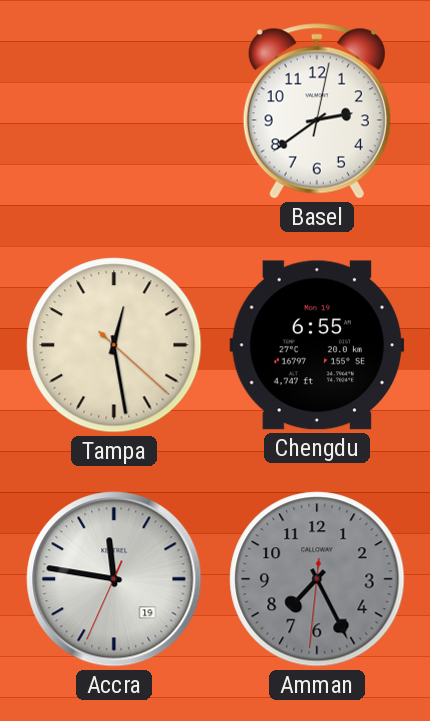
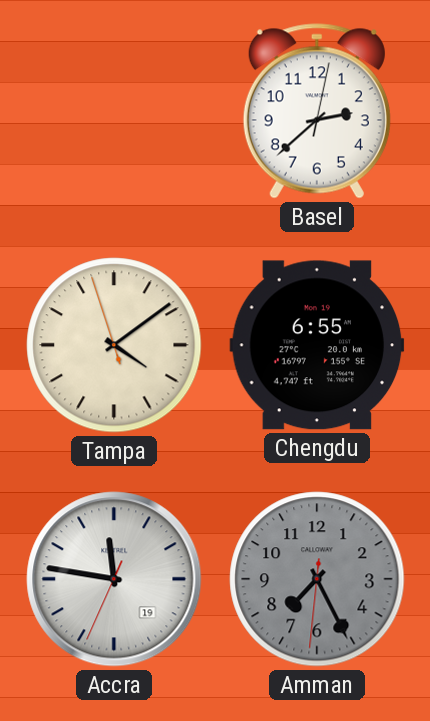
Basel: 2:39 -> 2:38 (317, 111)
Tampa: 12:28 -> 4:08 (114, 345)
